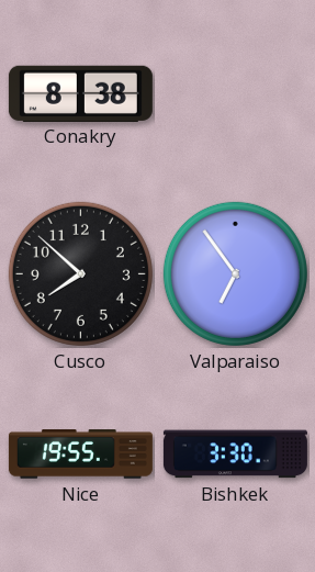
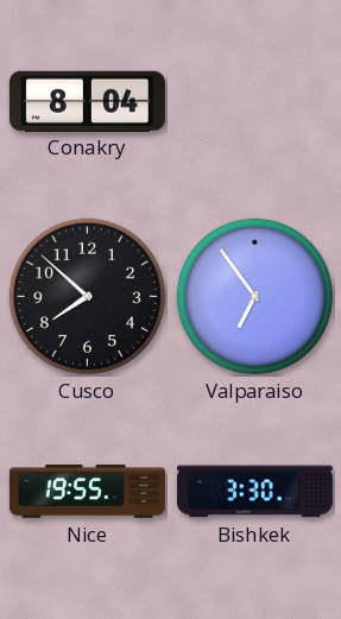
Conakry: 8:38 -> 8:04 (87, 101)
